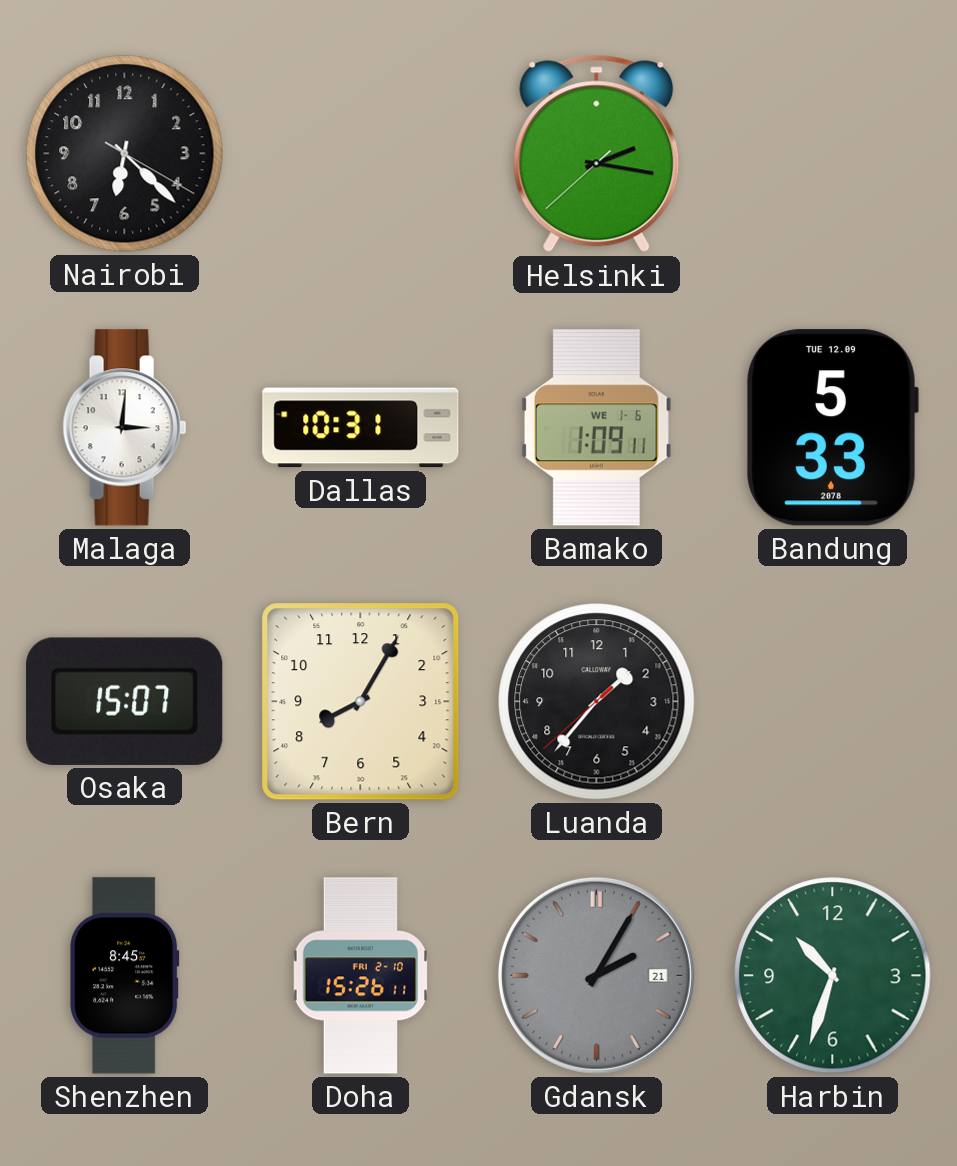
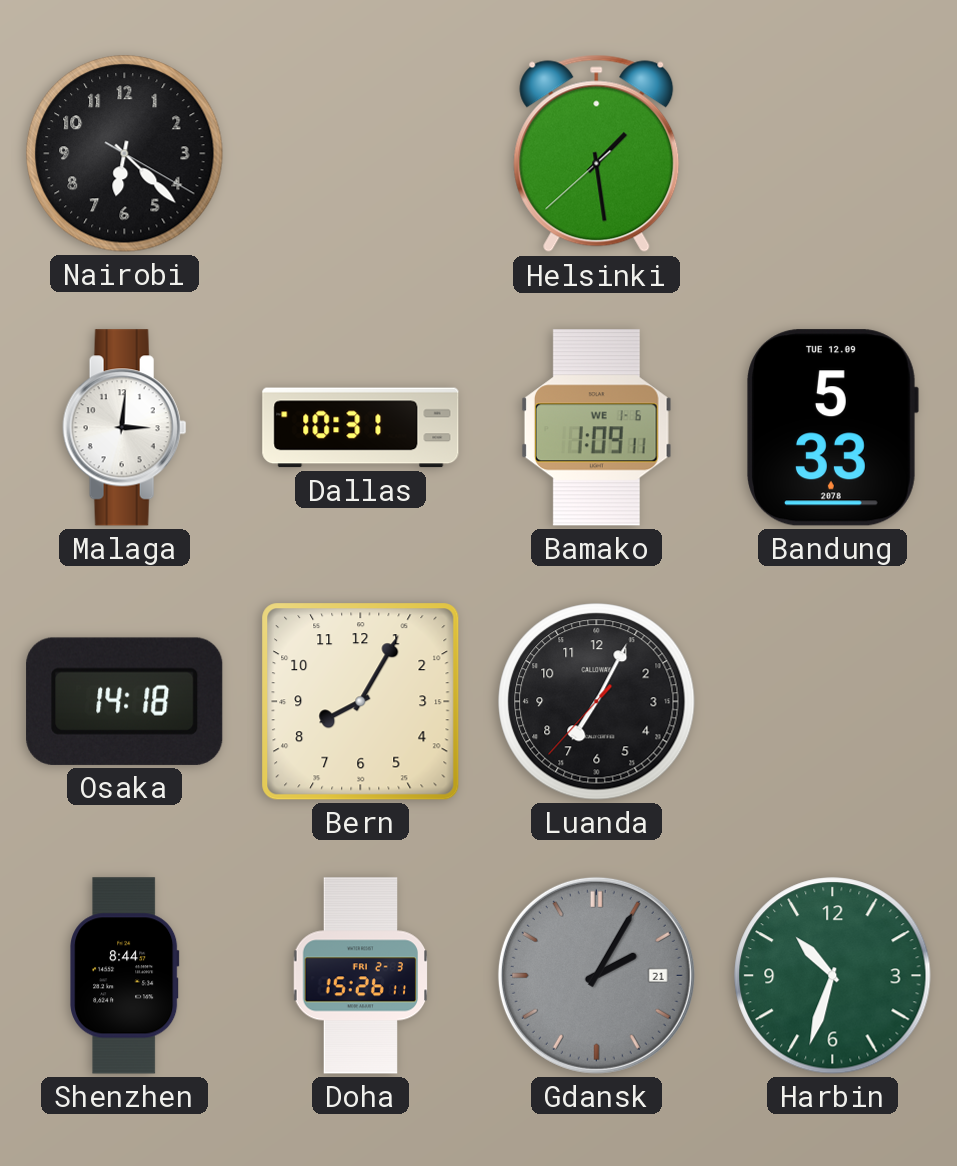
Helsinki: 2:16 -> 1:28 (597, 154)
Osaka: 15:07 -> 14:18 (125, 701)
Luanda: 1:36 -> 7:04 (597, 702)
Shenzhen: 8:45 -> 8:44 (125, 976)
Doha date: FRI 2-10 -> FRI 2-3 (361, 976)
